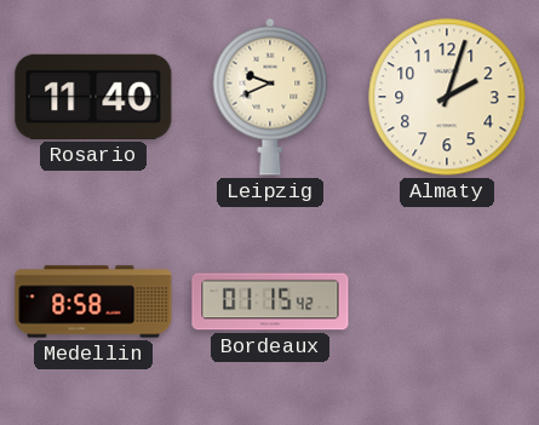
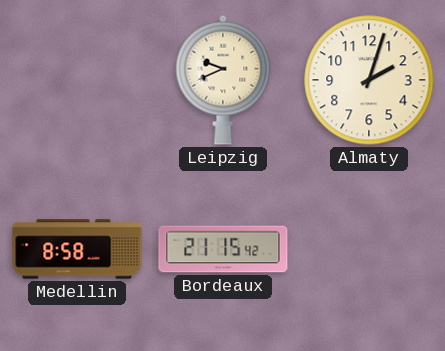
Rosario: 11:40 -> none (93, 97)
Bordeaux: 01:15 -> 21:15 (223, 249)
